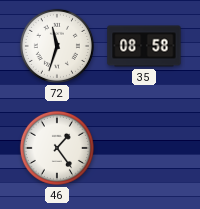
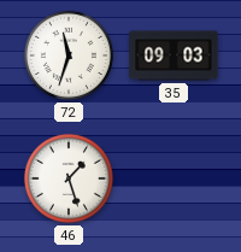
35: 08:58 -> 09:03 (174, 55)
46: 1:24 -> 1:27 (69, 178)
